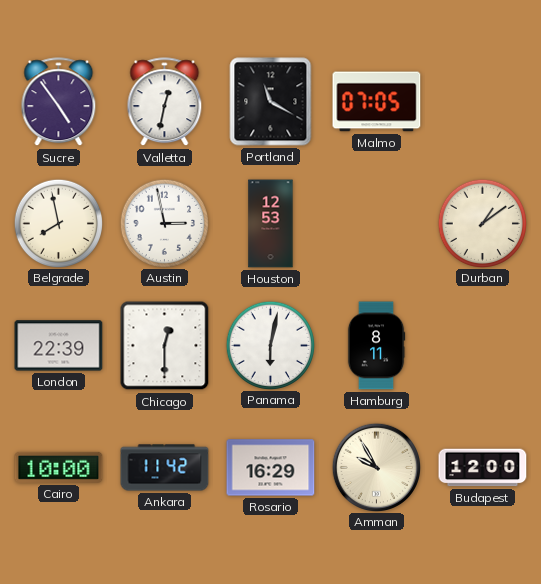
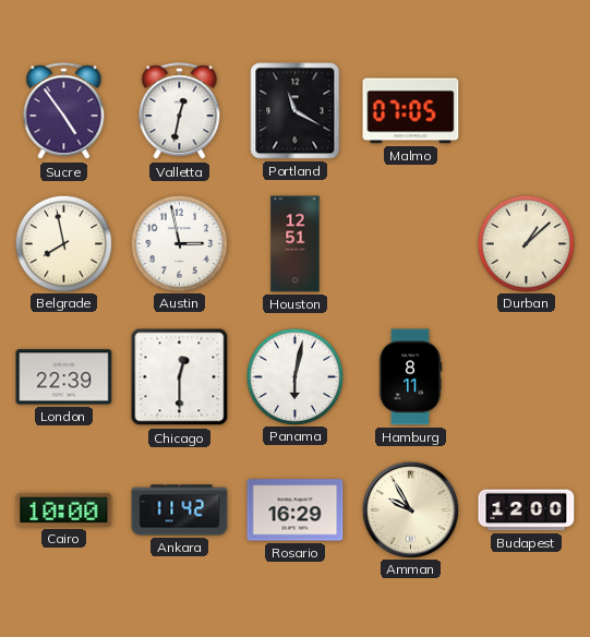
Houston: 12:53 -> 12:51 (296, 244)
Durban: 1:09 -> 1:08 (526, 243)
